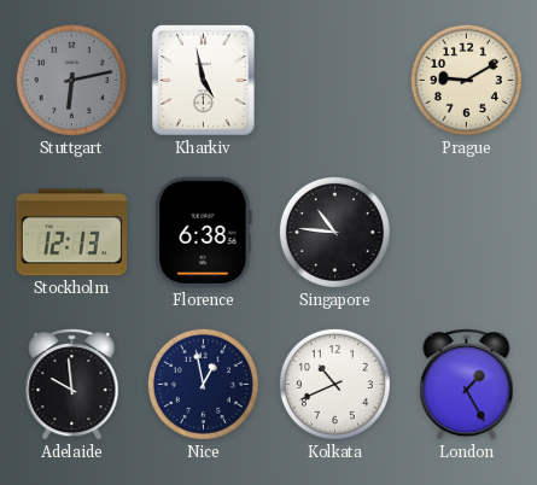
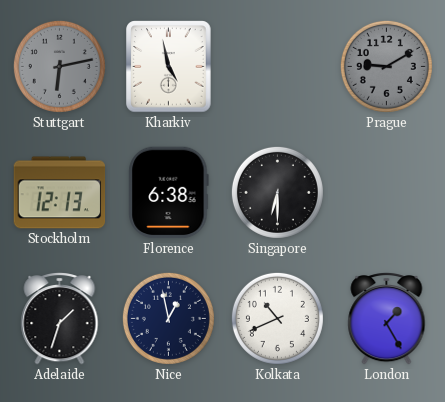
Prague dial: cream -> grey (386, 66)
Singapore: 10:46 -> 6:30 (277, 192)
Adelaide: 9:59 -> 1:33 (60, 319)
